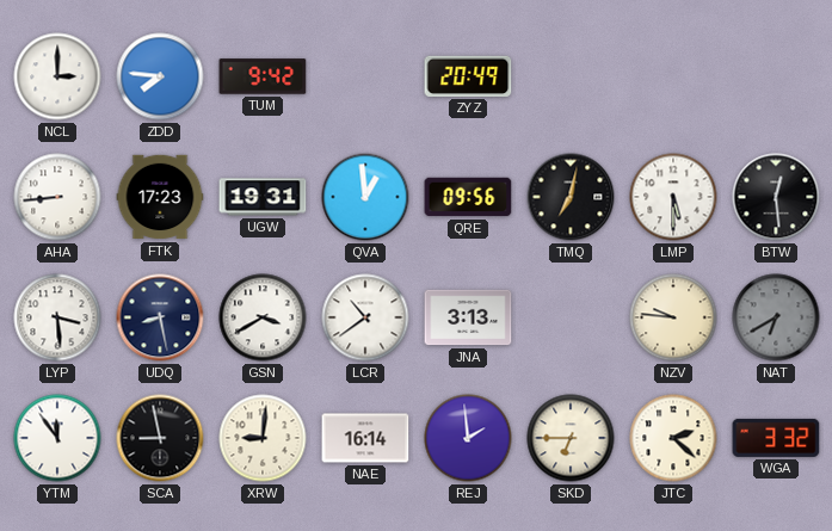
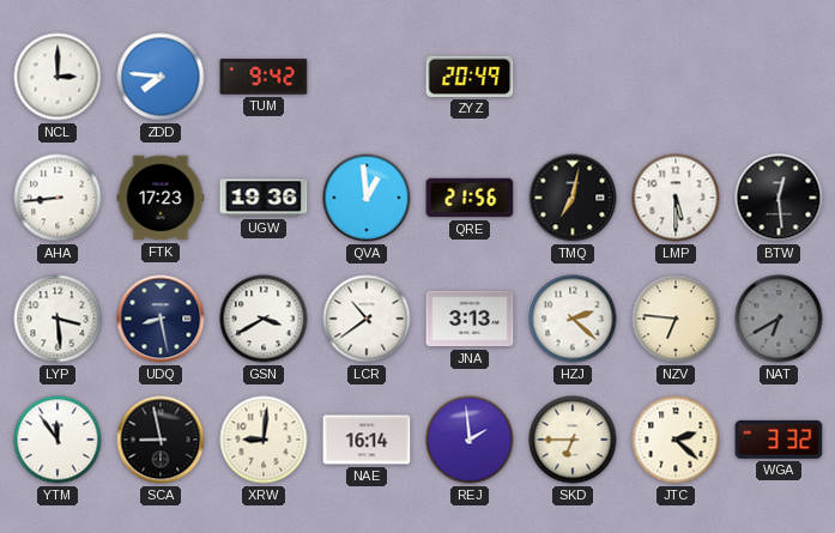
UGW: 19:31 -> 19:36 (264, 198)
QRE: 09:56 -> 21:56 (470, 198)
HZJ: none -> 2:22 (573, 319)
NZV: 9:46 -> 6:46 (676, 319)
